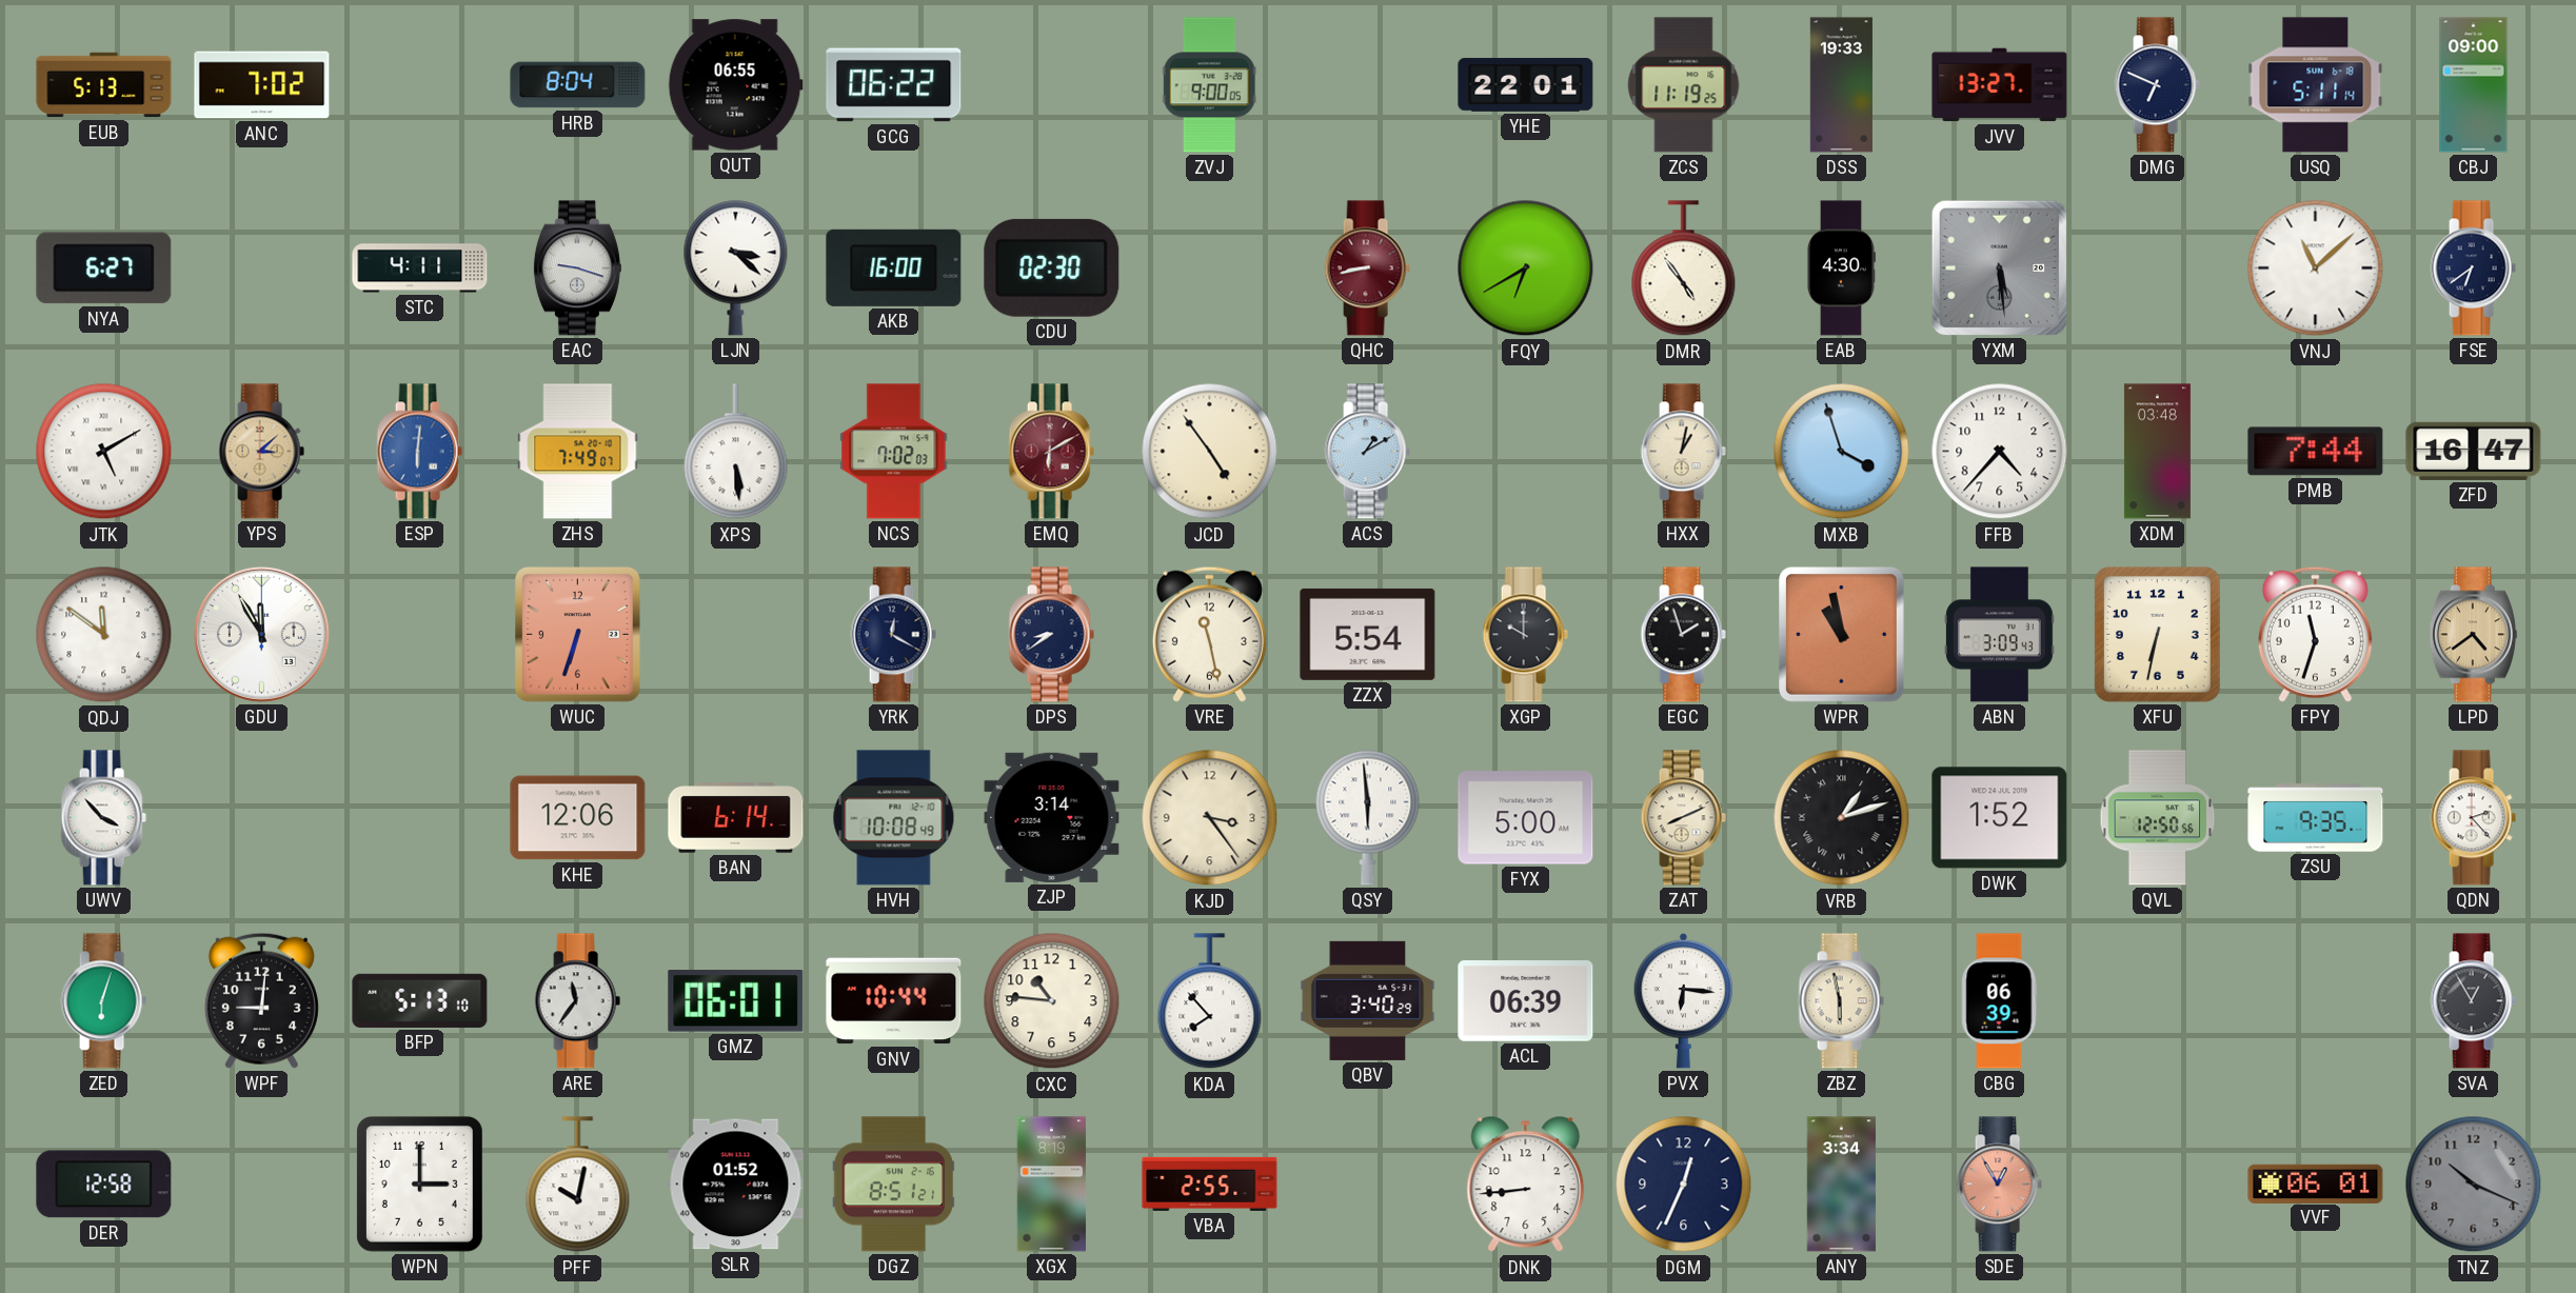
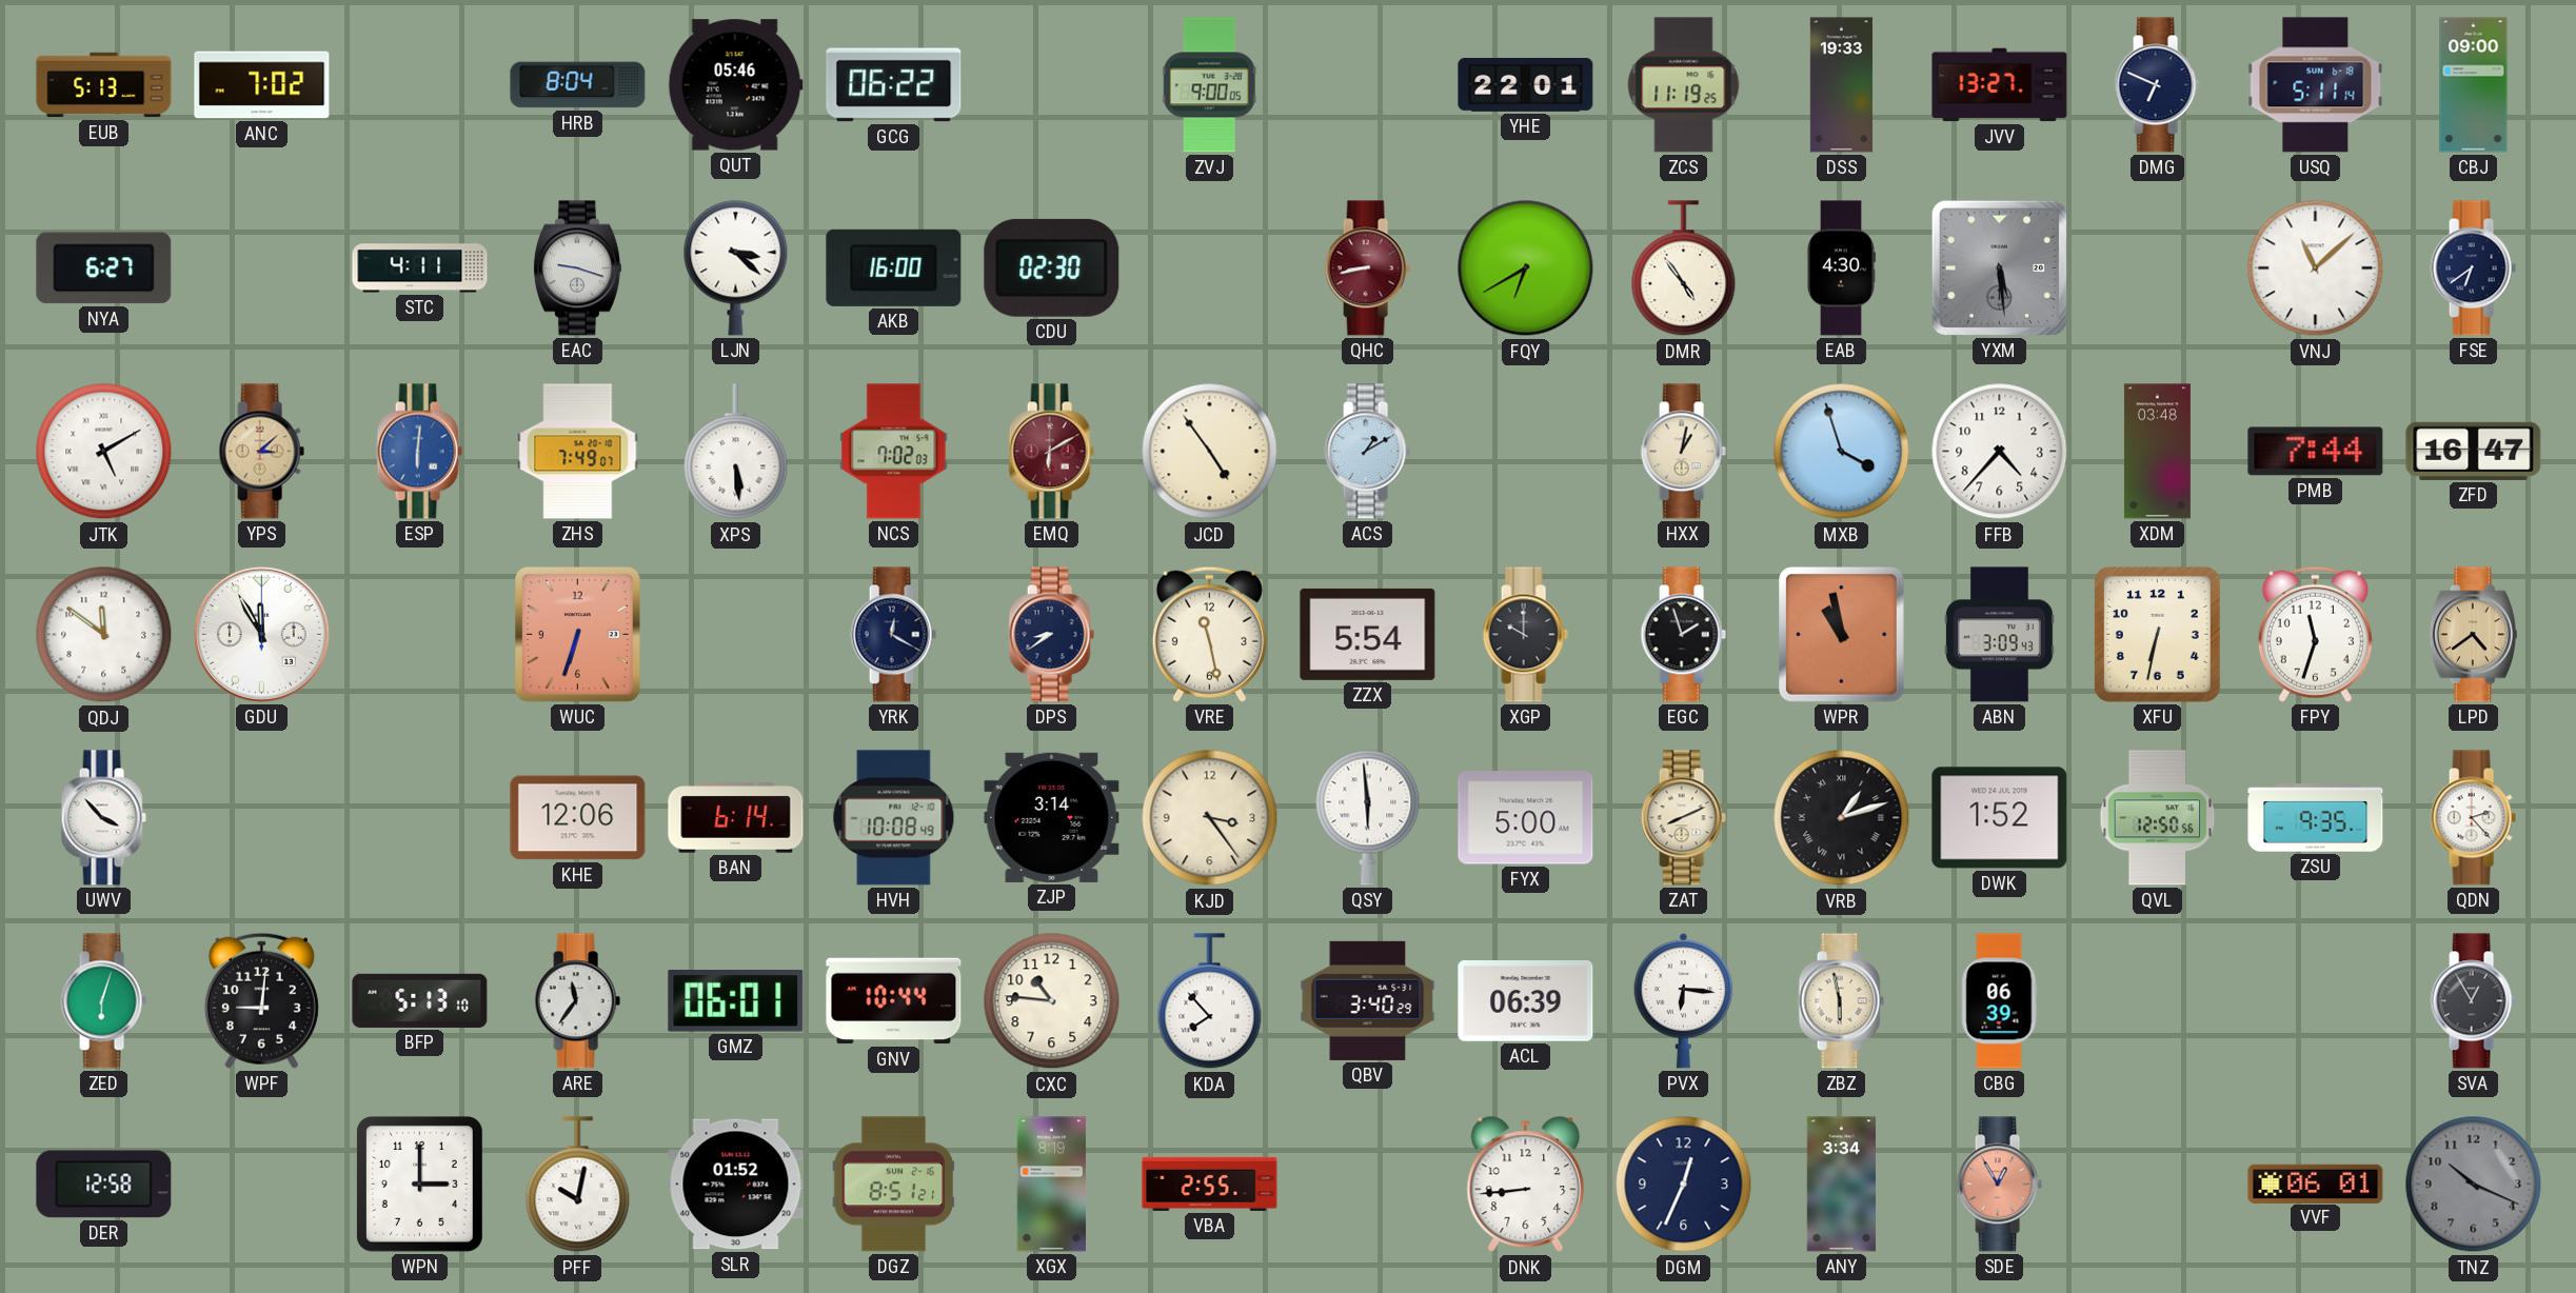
QUT: 06:55 -> 05:46 (735, 85)
